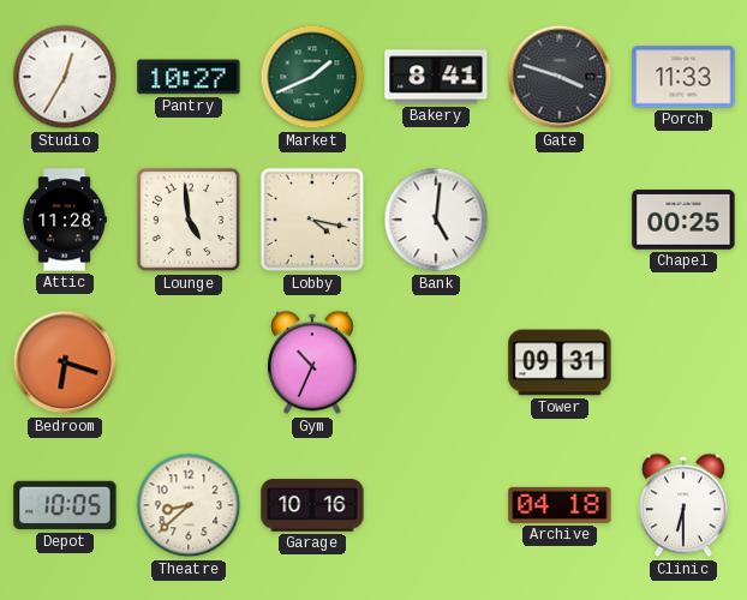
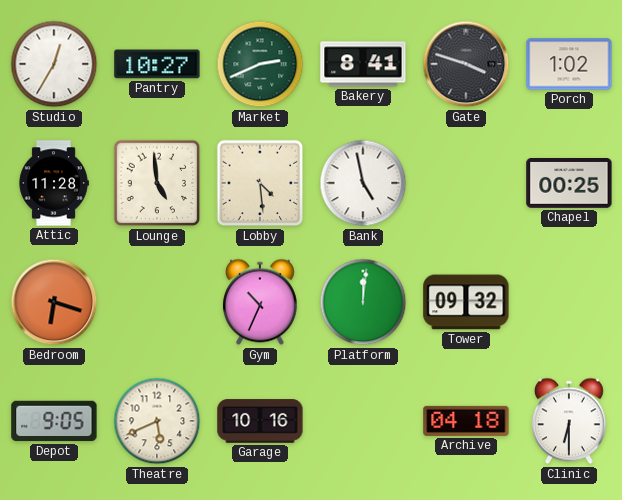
Market: 1:41 -> 2:41 (260, 64)
Porch: 11:33 -> 1:02 (569, 64)
Lobby: 4:17 -> 4:29 (260, 183)
Bank: 5:01 -> 4:58 (363, 183)
Platform: none -> 12:01 (363, 302)
Tower: 09:31 -> 09:32 (466, 302)
Depot: 10:05 -> 9:05 (54, 421)
Theatre: 8:38 -> 5:41 (157, 421)
